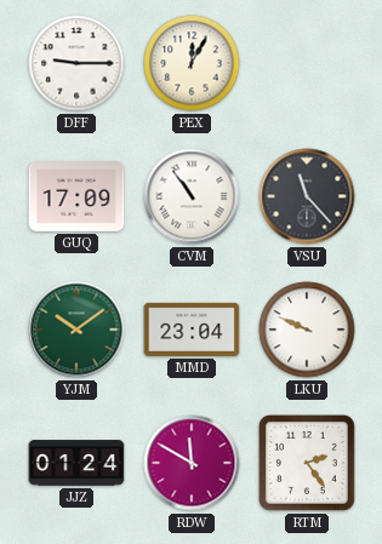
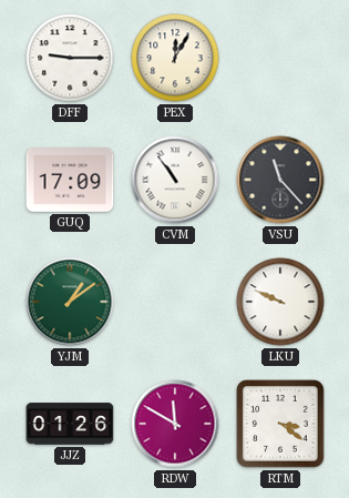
YJM: 10:09 -> 1:09 (70, 302)
MMD: 23:04 -> none (192, 330)
JJZ: 01:24 -> 01:26 (70, 424)
RTM: 2:24 -> 3:21 (281, 425)
